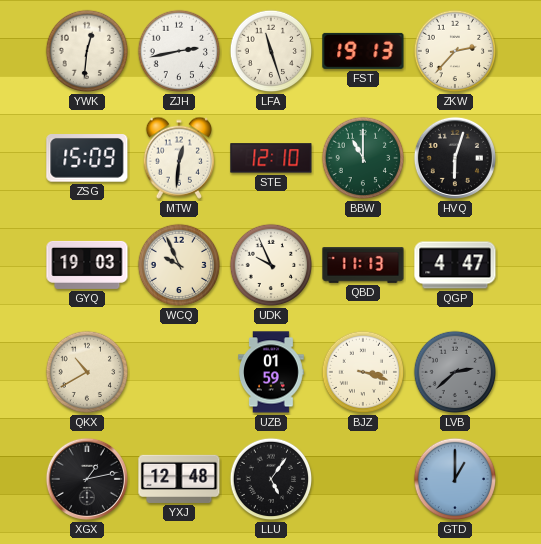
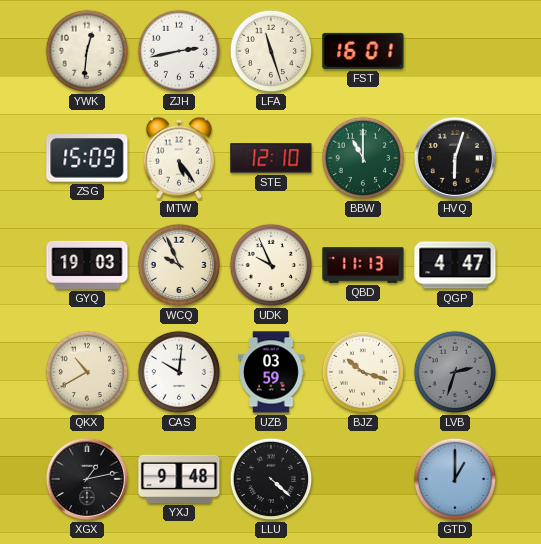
FST: 19:13 -> 16:01 (363, 51)
ZKW: 2:37 -> none (455, 51)
MTW: 12:31 -> 5:24 (178, 158)
CAS: none -> 10:01 (179, 372)
UZB: 01:59 -> 03:59 (271, 372)
BJZ: 3:18 -> 10:18 (363, 372)
LVB: 2:38 -> 2:33 (455, 372)
YXJ: 12:48 -> 9:48 (179, 479)
LLU: 5:06 -> 4:22 (271, 479)
